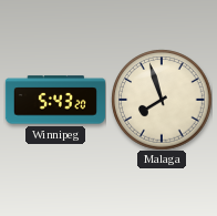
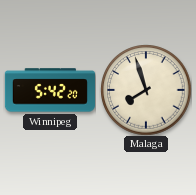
Winnipeg: 5:43 -> 5:42 (50, 90)
